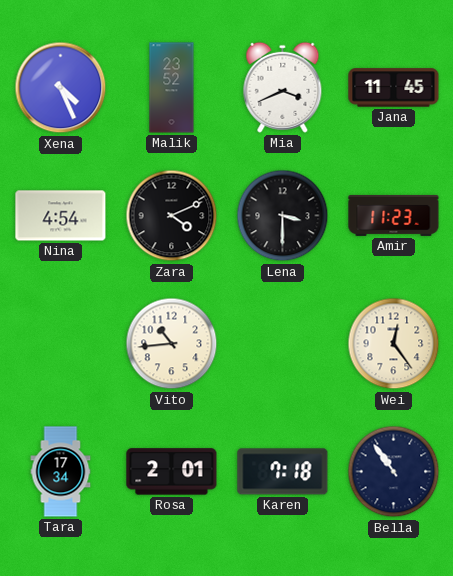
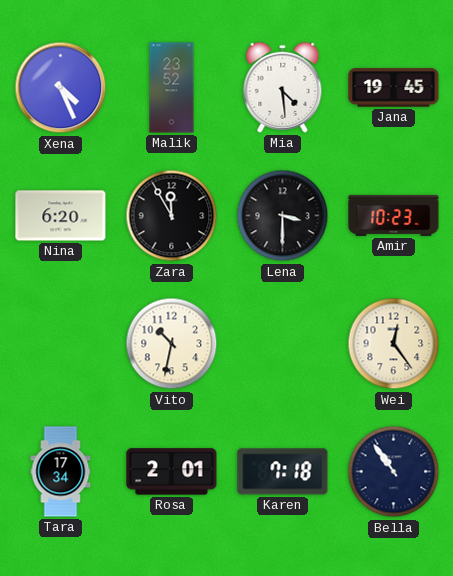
Mia: 3:41 -> 4:29 (283, 87)
Jana: 11:45 -> 19:45 (394, 88)
Nina: 4:54 -> 6:20 (61, 216)
Zara: 4:11 -> 11:55 (172, 216)
Amir: 11:23 -> 10:23 (394, 215)
Vito: 10:44 -> 10:32 (172, 344)
